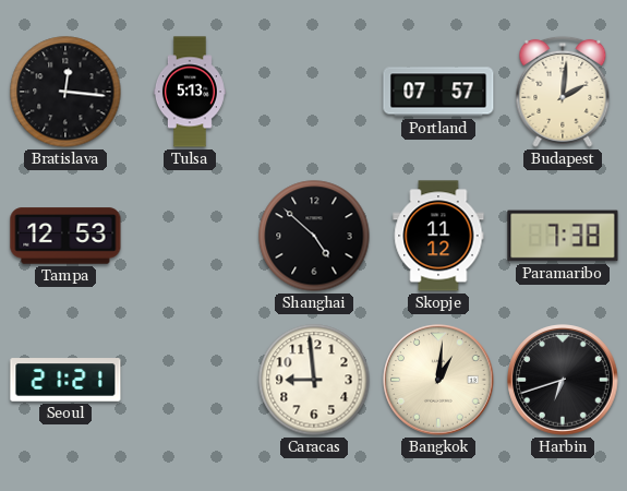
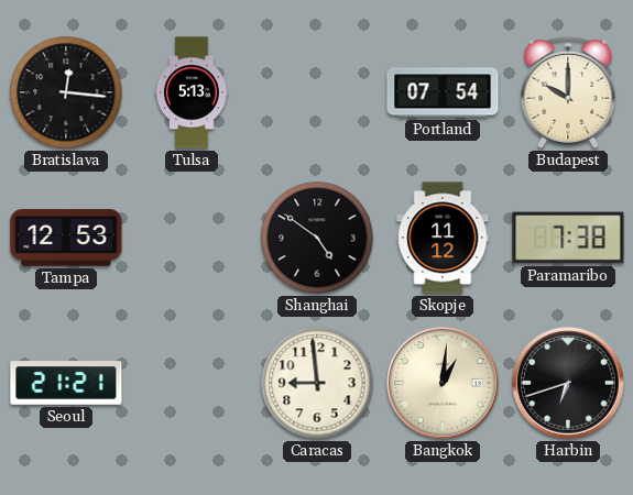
Portland: 07:57 -> 07:54 (443, 92)
Budapest: 2:01 -> 10:00 (568, 92)
Shanghai: 4:52 -> 4:51 (317, 238)
